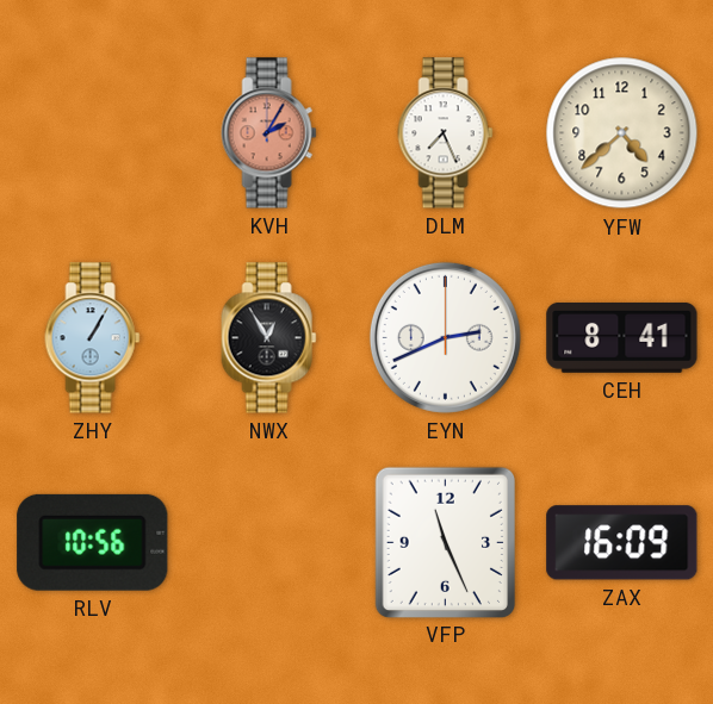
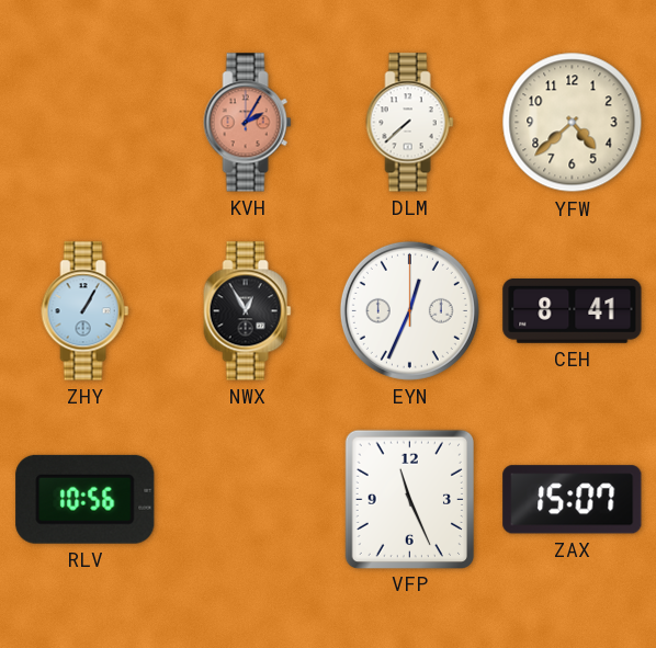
DLM: 7:26 -> 7:38 (410, 123)
EYN: 2:41 -> 12:34 (409, 310)
ZAX: 16:09 -> 15:07 (573, 500)
